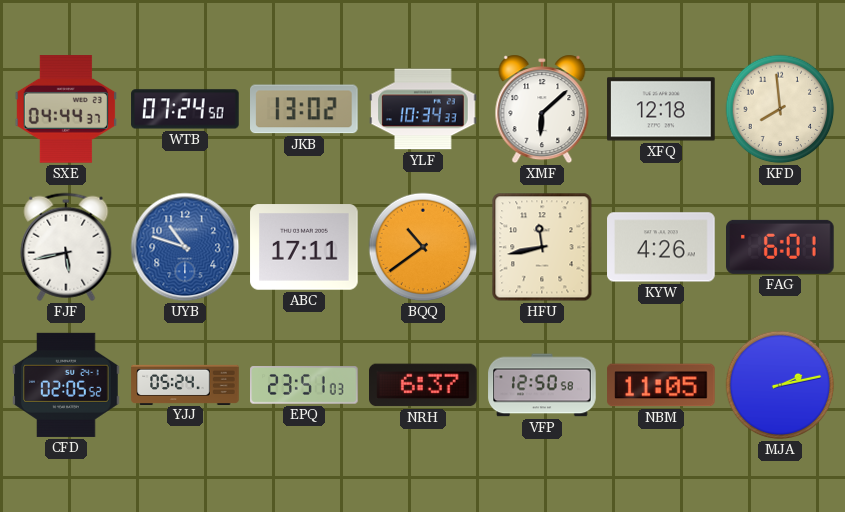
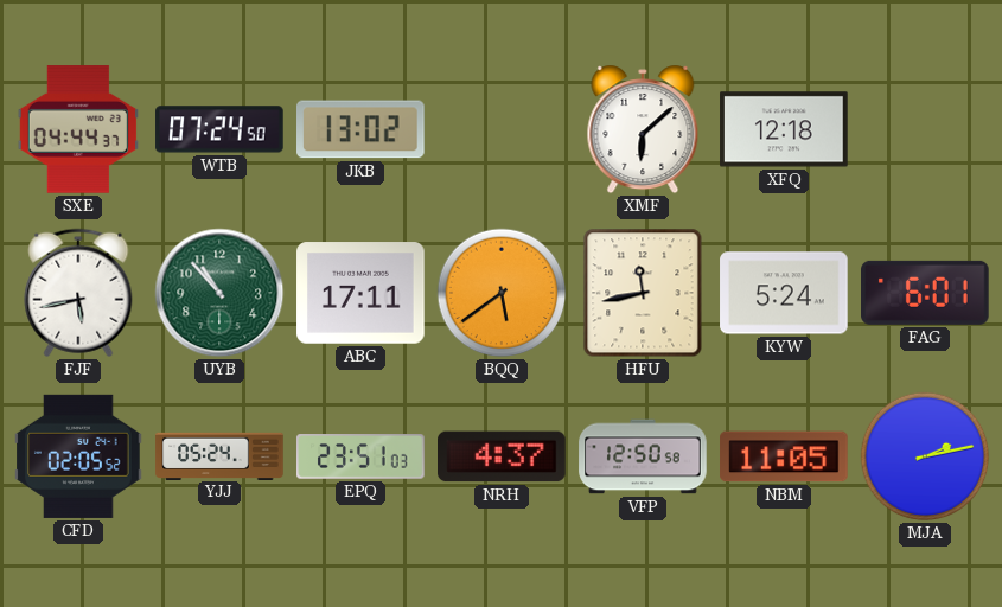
YLF: 10:34 -> none (423, 109)
KFD: 7:59 -> none (780, 109)
UYB: 10:48 -> 10:53 (219, 293)
UYB dial: blue -> green (219, 293)
BQQ: 10:39 -> 5:39 (502, 293)
KYW: 4:26 -> 5:24 (784, 293)
NRH: 6:37 -> 4:37 (503, 456)
